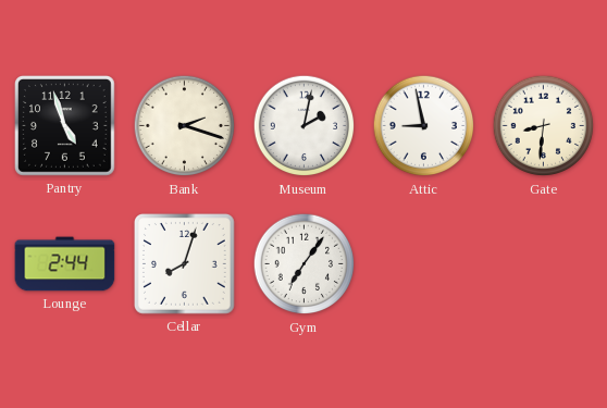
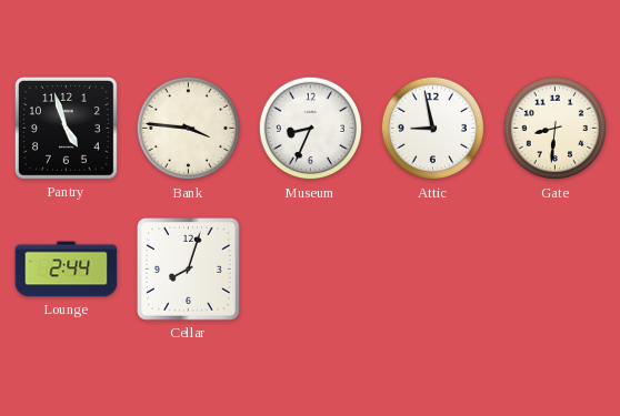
Bank: 2:18 -> 3:46 (189, 129)
Museum: 2:02 -> 8:34 (311, 129)
Gym: 7:06 -> none (305, 264)
